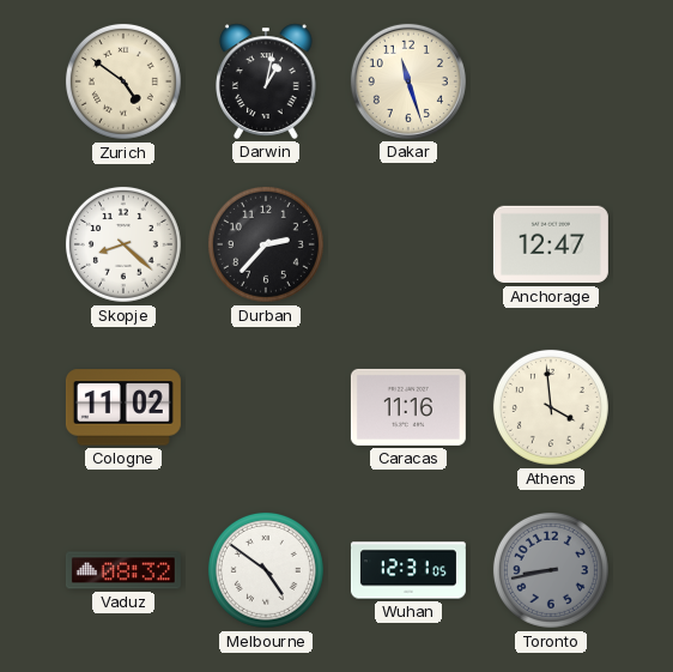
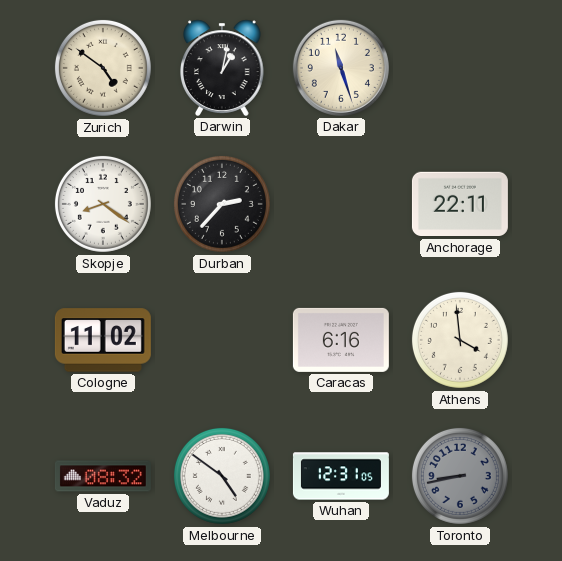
Skopje: 8:22 -> 8:21 (103, 204)
Anchorage: 12:47 -> 22:11 (460, 204)
Caracas: 11:16 -> 6:16 (341, 340)
